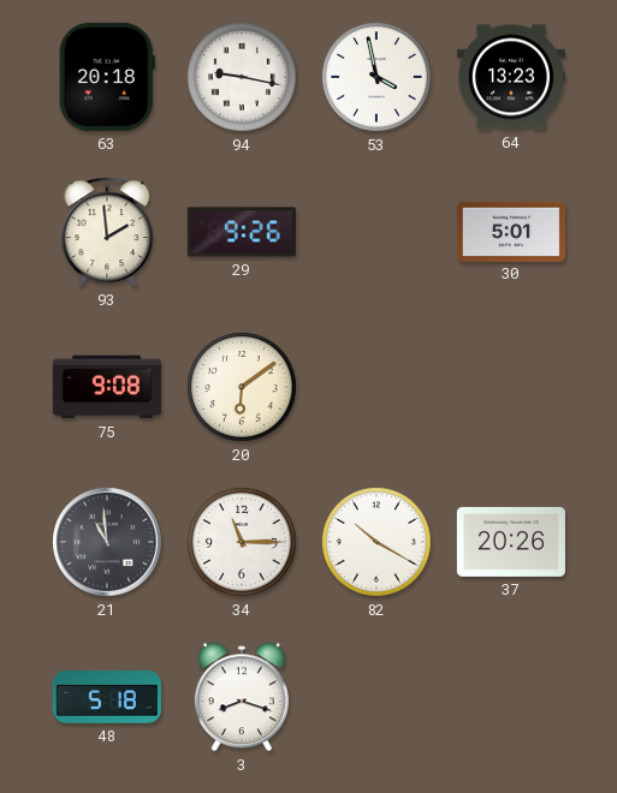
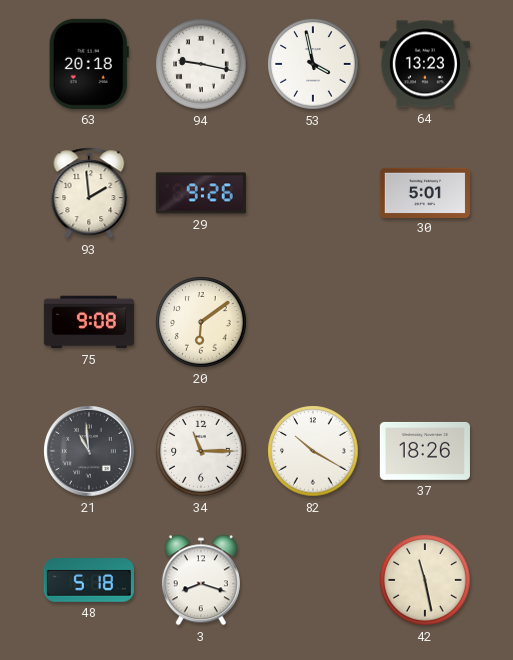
37: 20:26 -> 18:26 (425, 451)
42: none -> 11:28 (425, 580)
